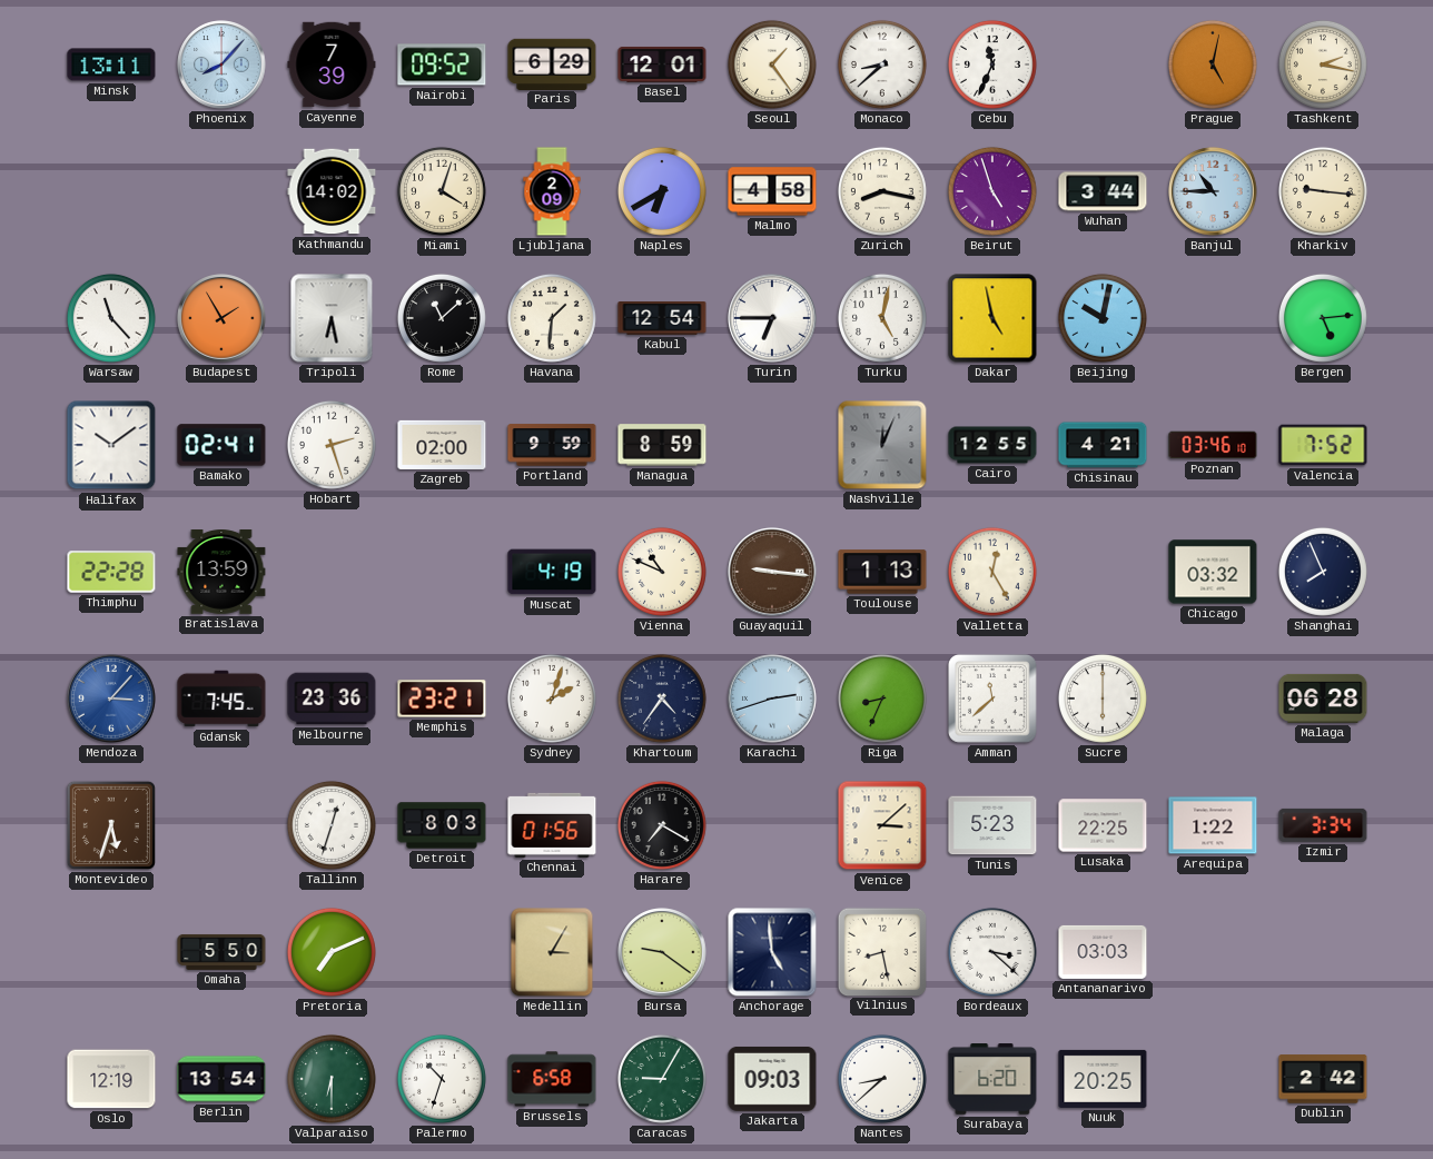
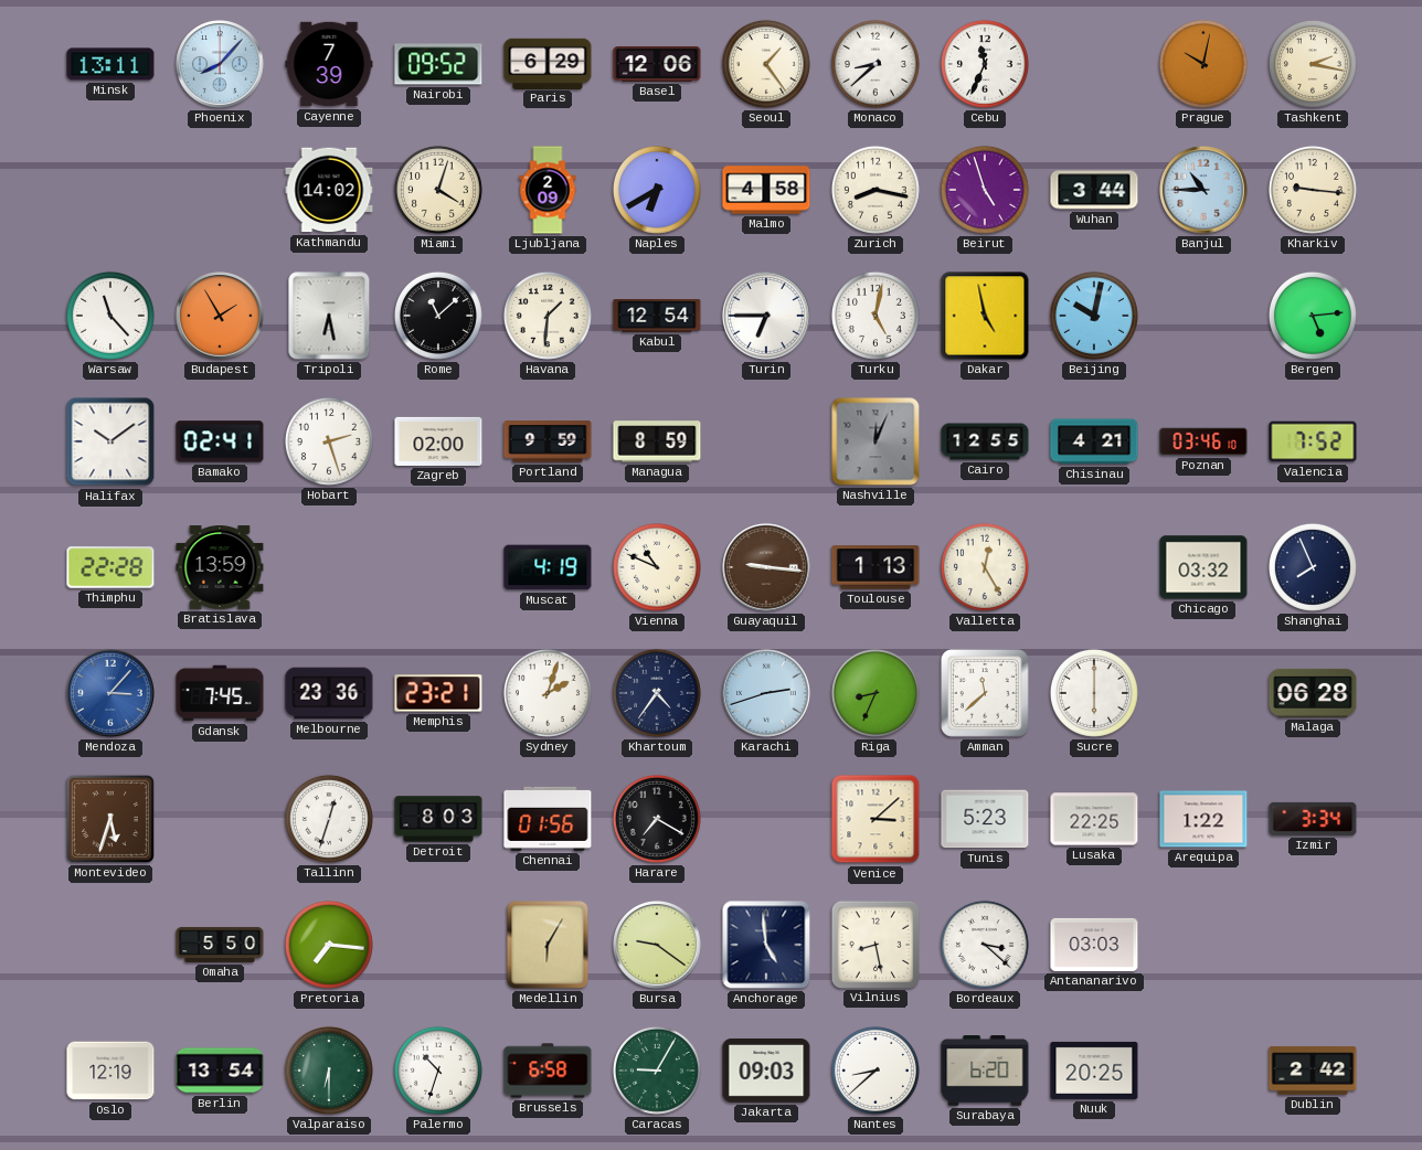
Basel: 12:01 -> 12:06 (657, 64)
Prague: 5:02 -> 10:02 (1203, 64)
Pretoria: 7:11 -> 7:16 (329, 945)
Medellin: 3:05 -> 6:05 (548, 945)
